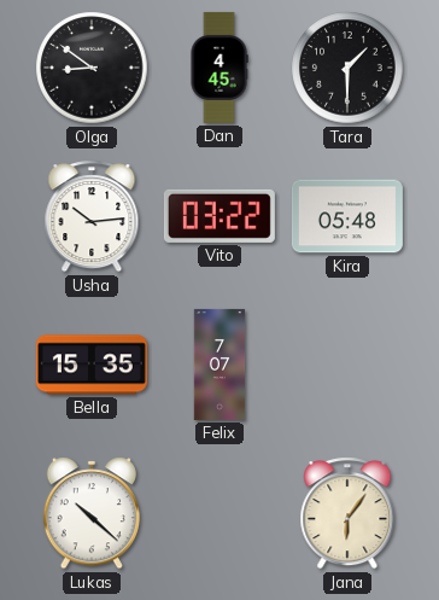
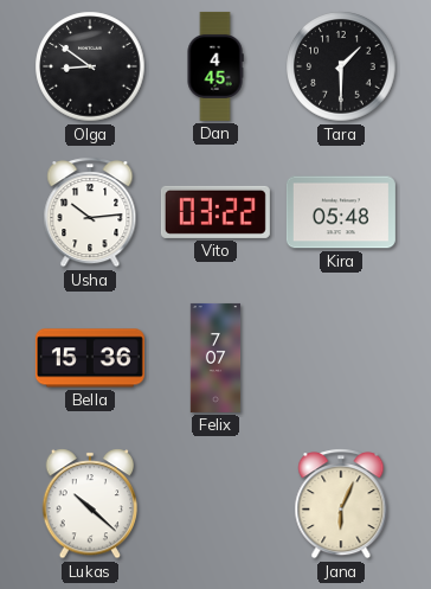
Bella: 15:35 -> 15:36 (90, 358)
Jana: 6:06 -> 6:04 (341, 504)
